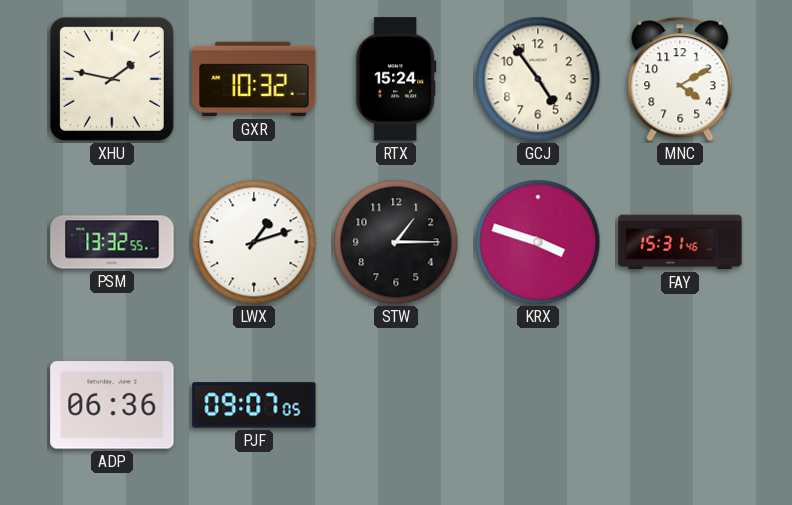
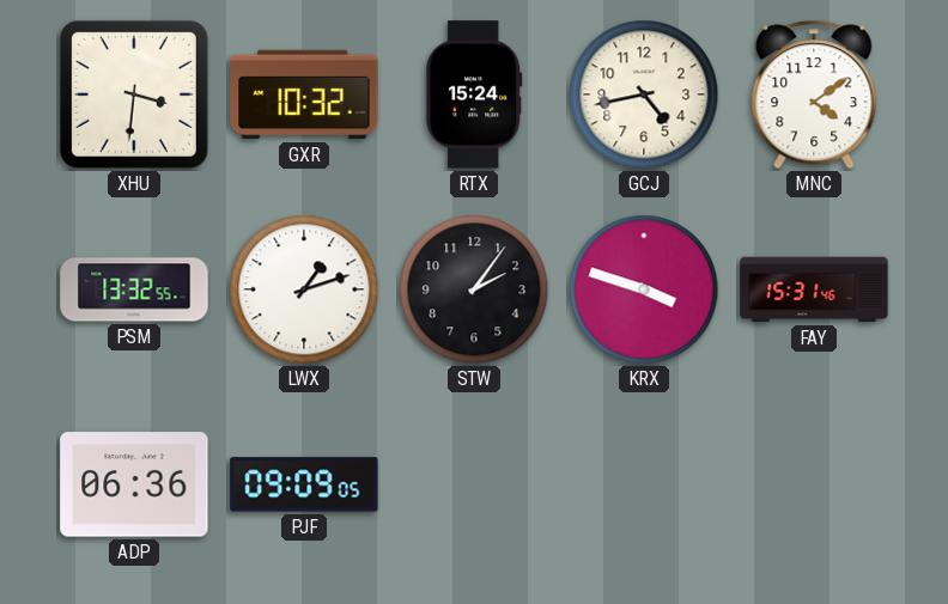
XHU: 1:47 -> 3:31 (134, 94)
GCJ: 4:54 -> 4:43 (644, 94)
MNC: 4:10 -> 4:09 (814, 94)
STW: 1:15 -> 2:06 (474, 289)
PJF: 09:07 -> 09:09 (304, 484)
